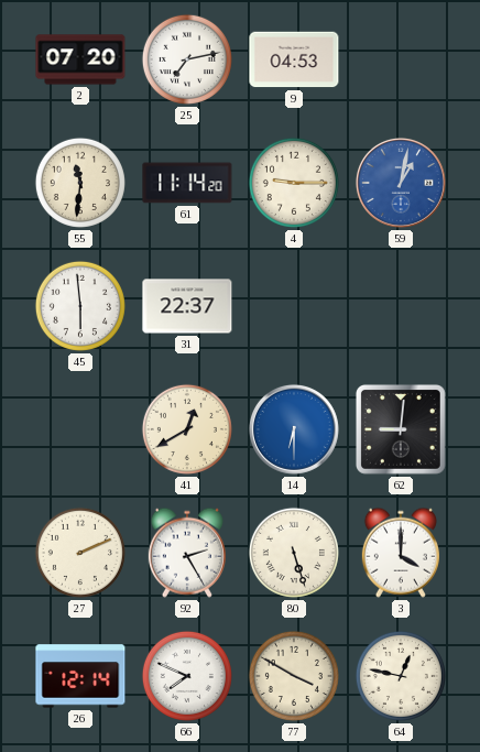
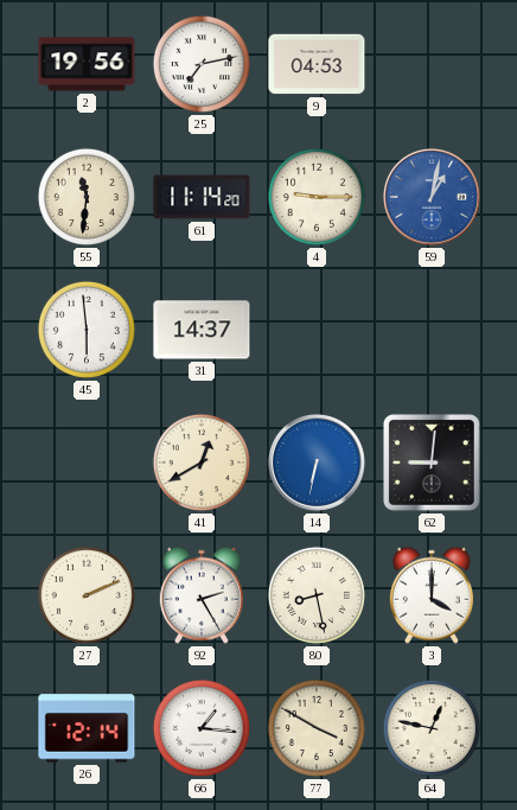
2: 07:20 -> 19:56 (87, 64)
31: 22:37 -> 14:37 (202, 330)
14: 6:30 -> 6:32 (317, 463)
80: 5:27 -> 8:28 (317, 595)
66: 7:49 -> 1:16 (202, 728)
